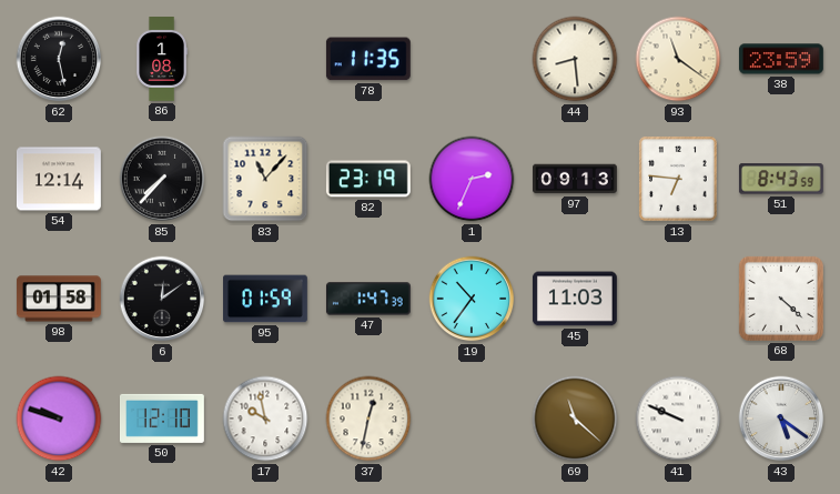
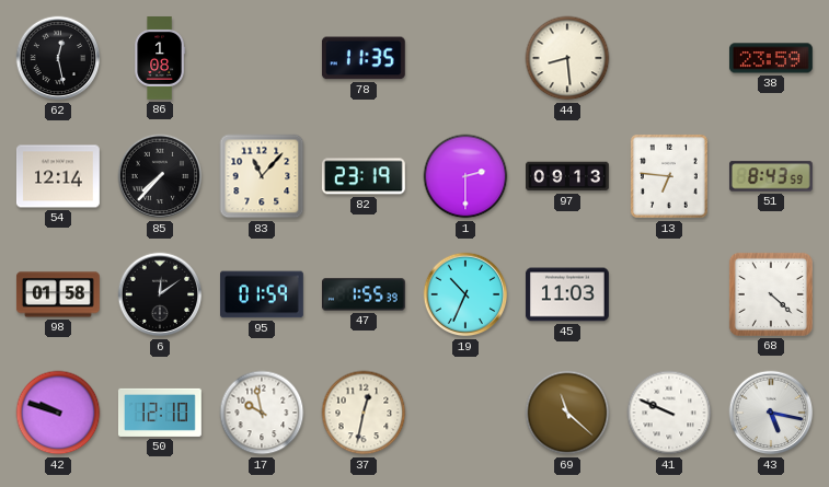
93: 11:21 -> none (678, 59)
1: 2:34 -> 2:30 (465, 176)
47: 1:47 -> 1:55 (364, 294)
19: 10:36 -> 10:34 (465, 294)
43: 5:21 -> 5:17 (771, 413)
